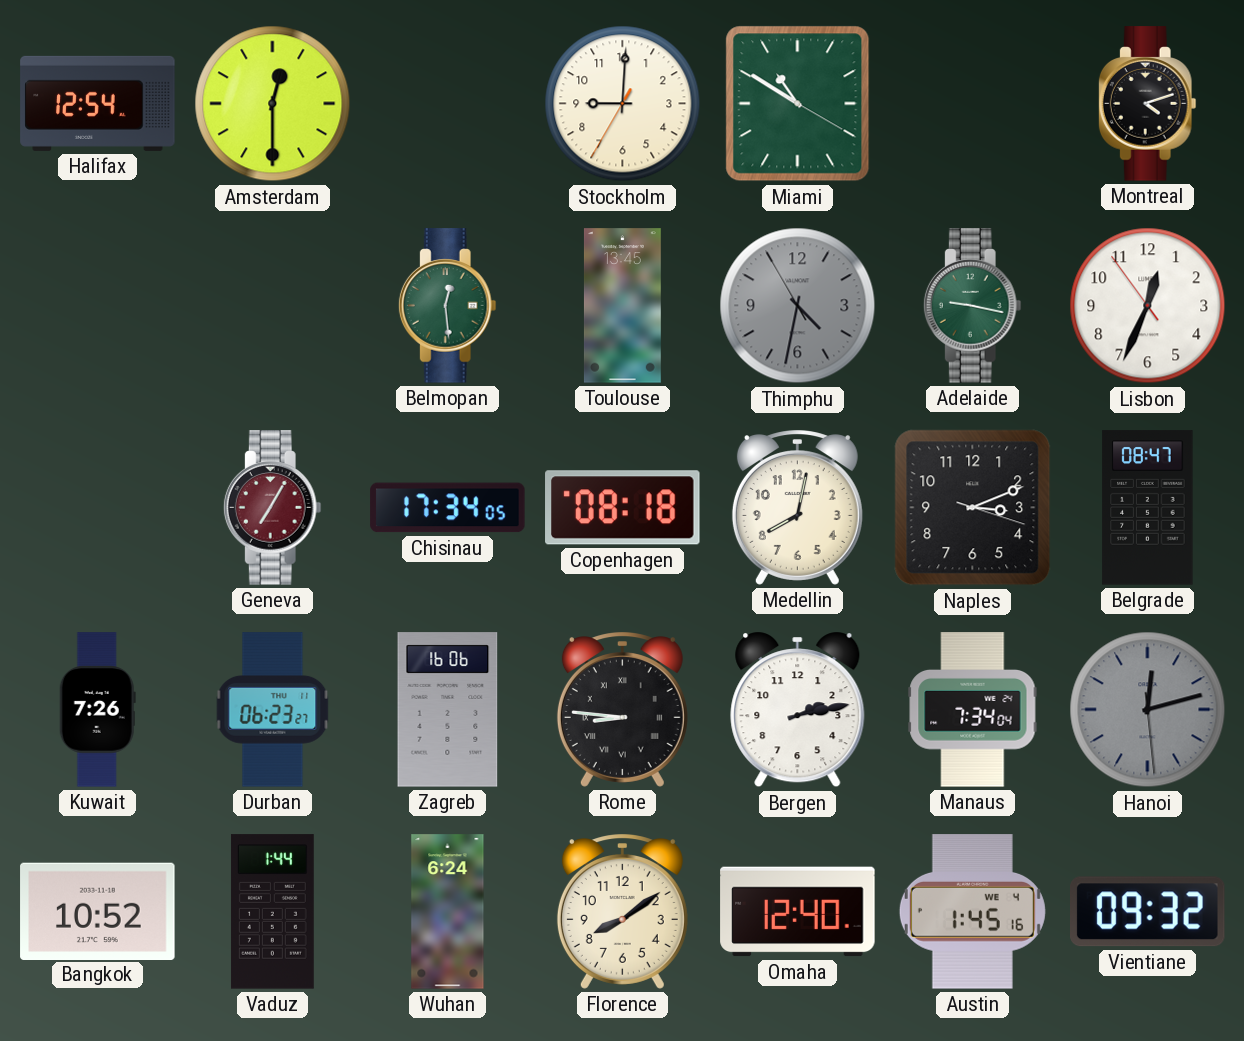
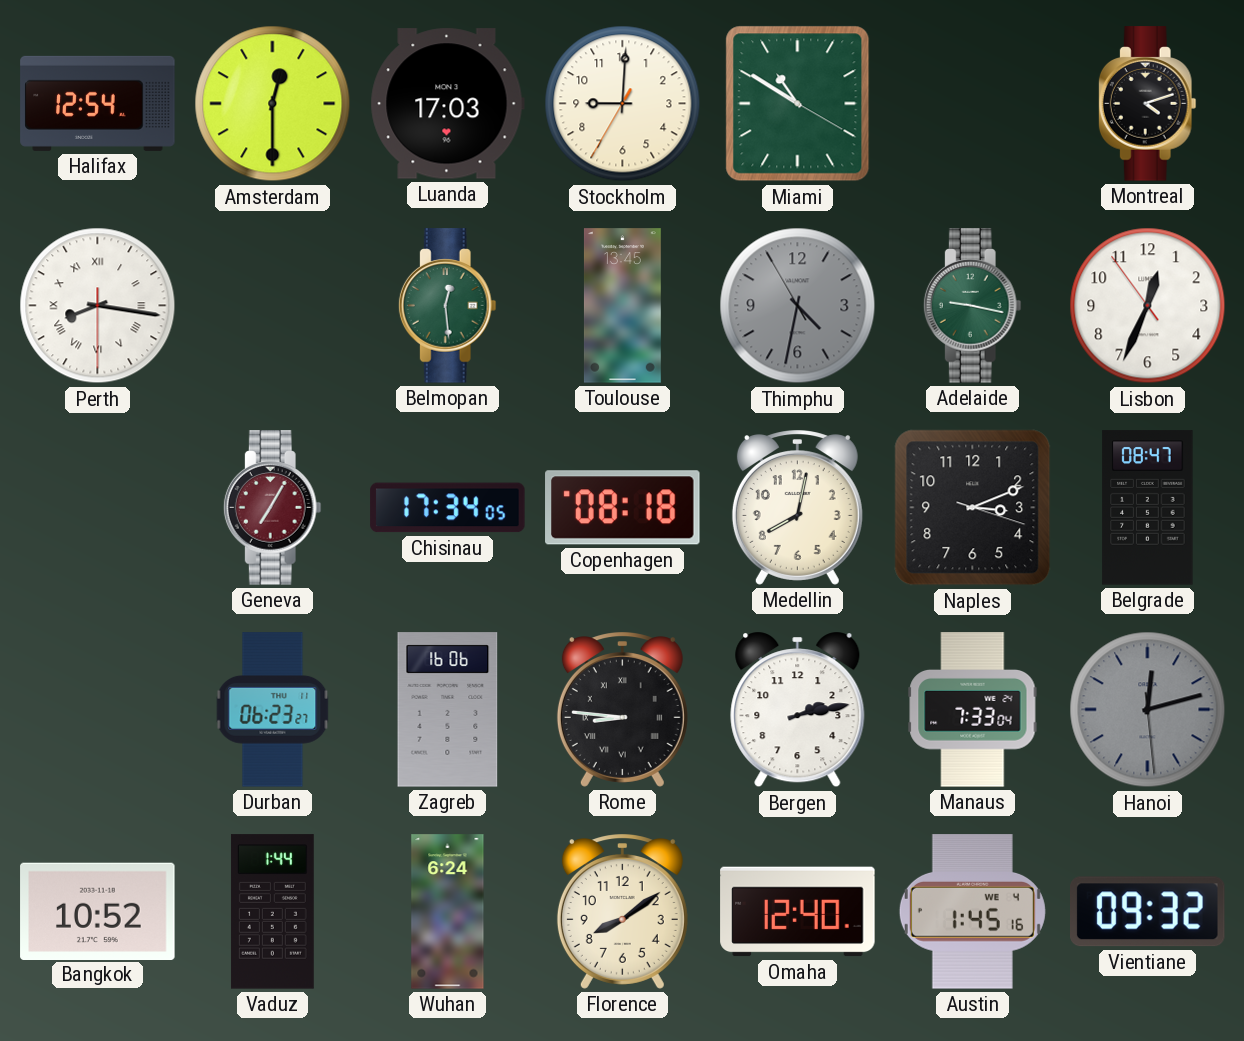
Luanda: none -> 17:03 (447, 104)
Perth: none -> 8:16 (98, 306)
Kuwait: 7:26 -> none (97, 710)
Manaus: 7:34 -> 7:33 (973, 710)
